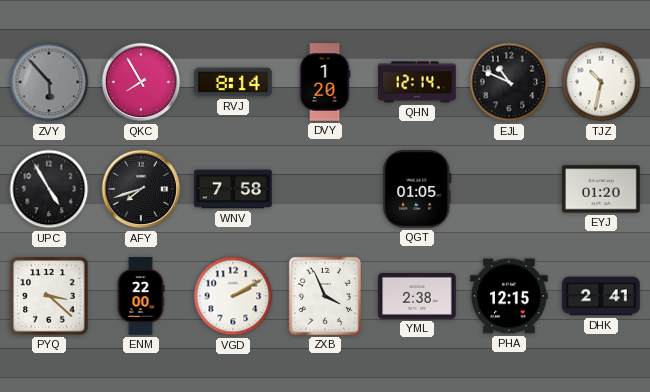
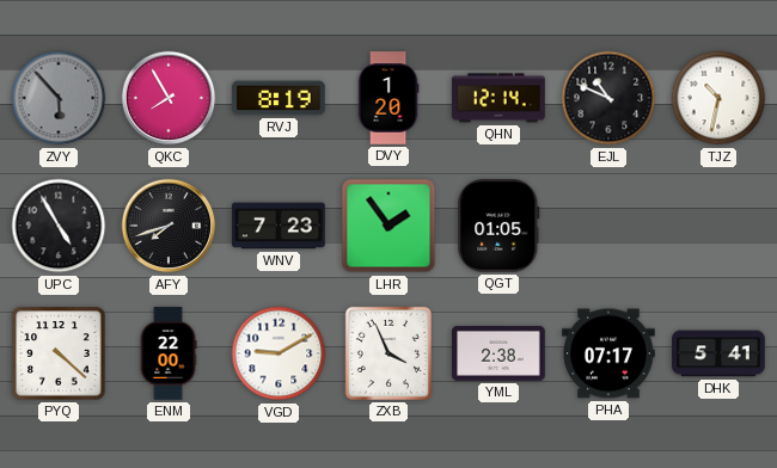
RVJ: 8:14 -> 8:19 (279, 98)
WNV: 7:58 -> 7:23 (279, 226)
LHR: none -> 1:54 (389, 226)
EYJ: 01:20 -> none (601, 189)
PYQ: 3:22 -> 4:22 (59, 353)
VGD: 2:10 -> 9:10 (279, 353)
PHA: 12:15 -> 07:17 (608, 353)
DHK: 2:41 -> 5:41 (718, 353)
